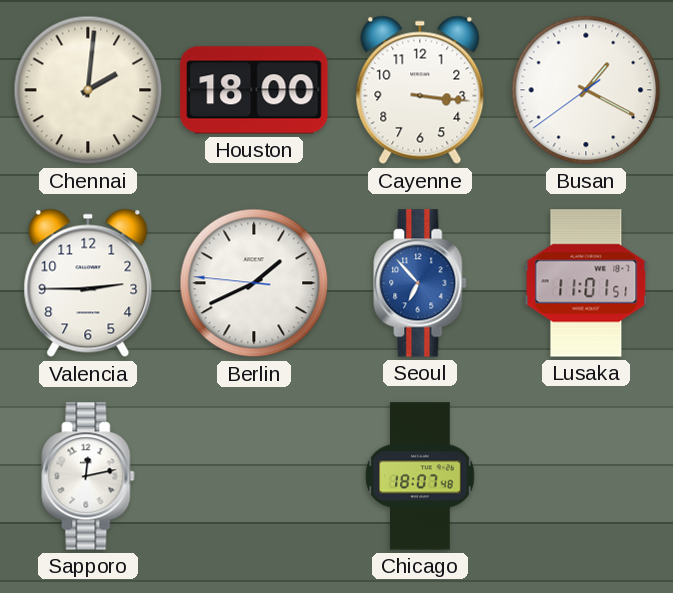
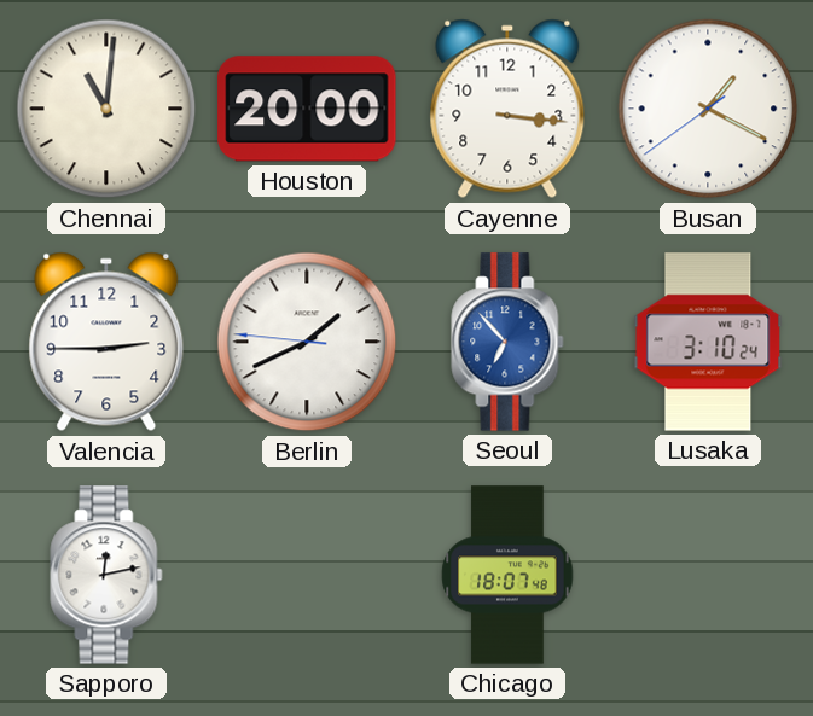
Chennai: 2:01 -> 11:01 (106, 109)
Houston: 18:00 -> 20:00 (307, 109)
Lusaka: 11:01 -> 3:10 (708, 342)
